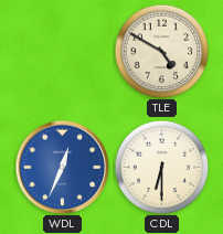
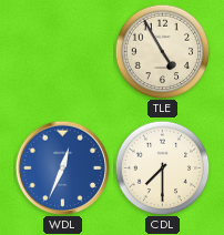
TLE: 4:50 -> 4:55 (162, 51)
CDL: 6:30 -> 7:30 (162, 167)
